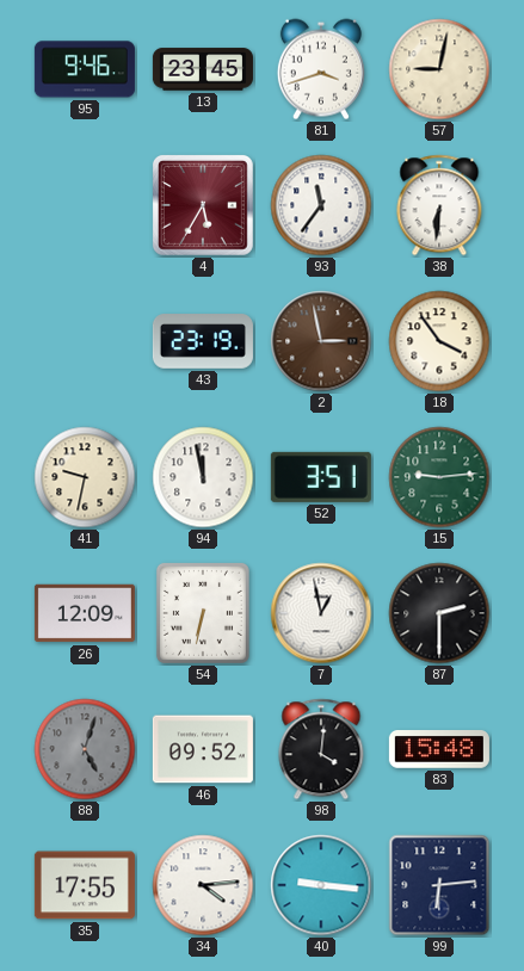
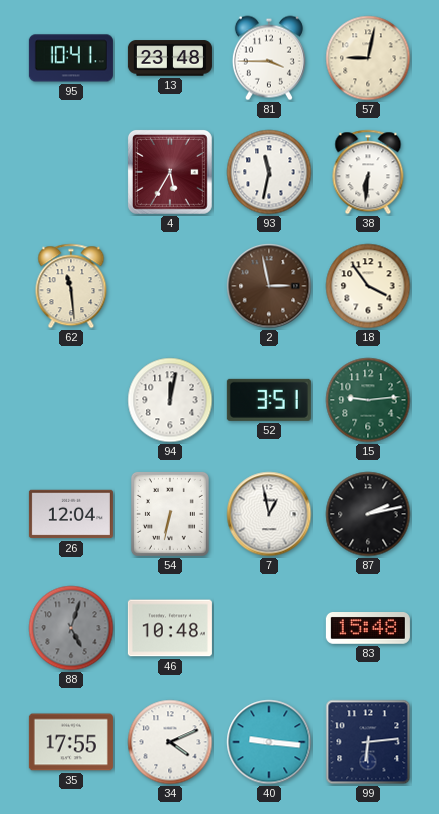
95: 9:46 -> 10:41 (71, 58)
13: 23:45 -> 23:48 (170, 58)
81: 3:42 -> 3:45 (269, 58)
93: 11:36 -> 11:32 (269, 172)
62: none -> 11:29 (71, 286)
43: 23:19 -> none (203, 341)
41: 9:32 -> none (85, 477)
94: 11:58 -> 12:02 (170, 400)
26: 12:09 -> 12:04 (71, 514)
87: 2:30 -> 2:13 (368, 514)
46: 09:52 -> 10:48 (170, 628)
98: 4:01 -> none (321, 749)
34: 4:14 -> 4:11 (170, 742)
